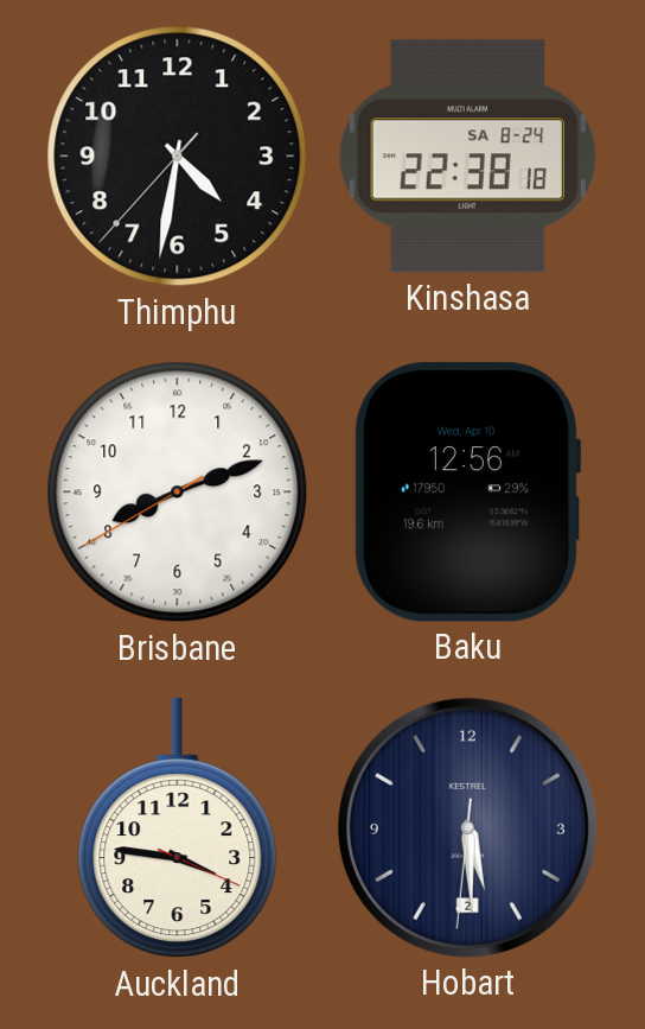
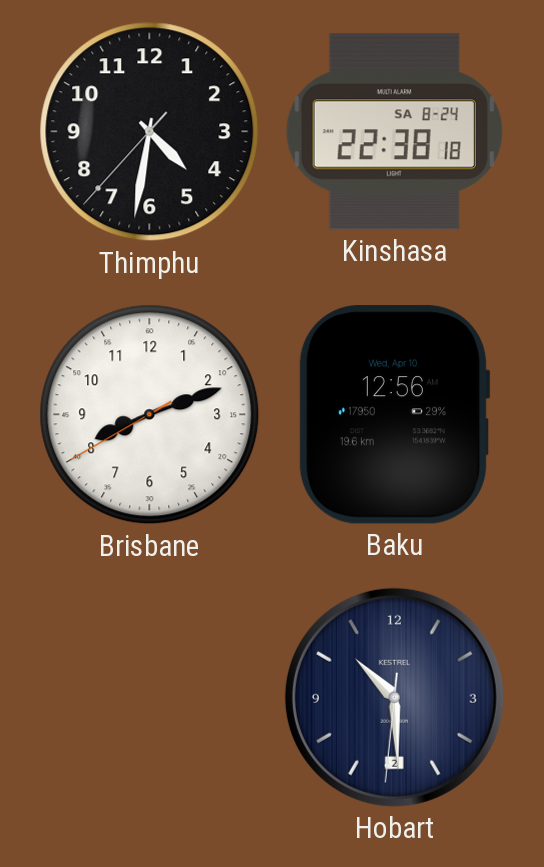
Auckland: 3:46 -> none (178, 828)
Hobart: 5:29 -> 10:29 (394, 697)
